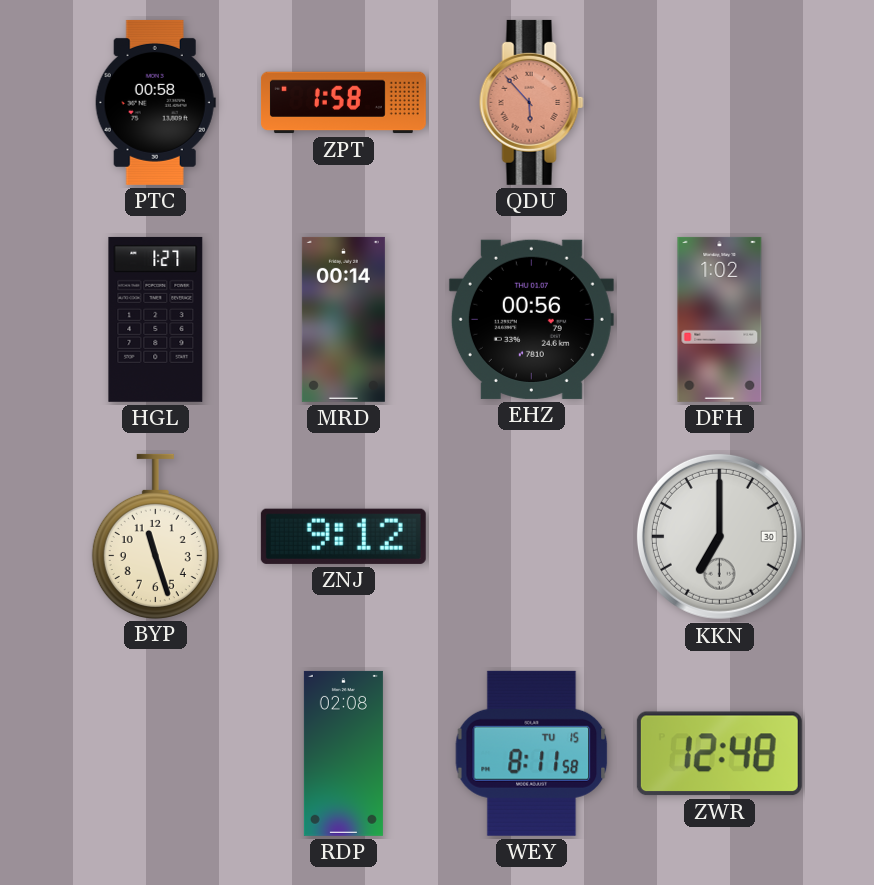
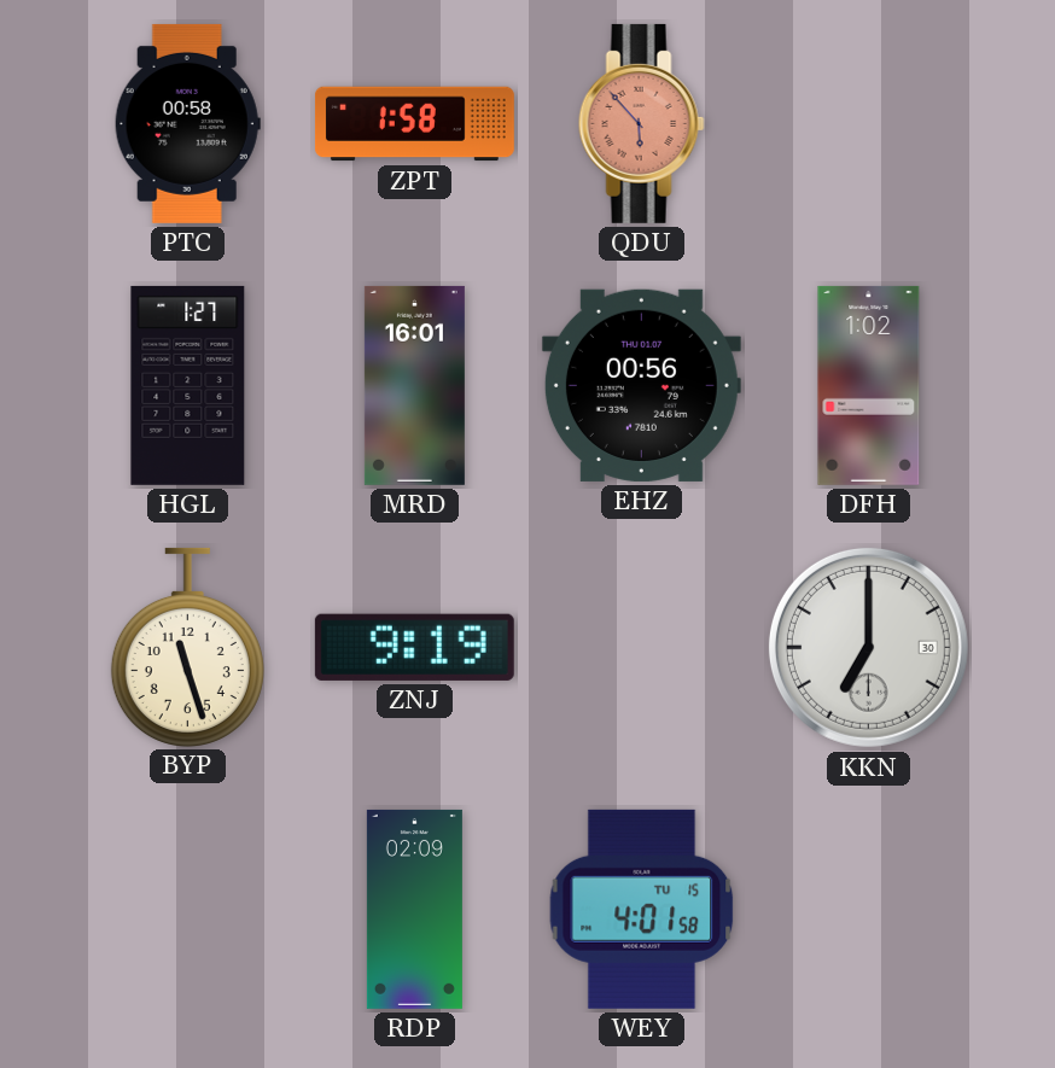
MRD: 00:14 -> 16:01 (414, 385)
ZNJ: 9:12 -> 9:19 (414, 647)
RDP: 02:08 -> 02:09 (414, 909)
WEY: 8:11 -> 4:01 (642, 909)
ZWR: 12:48 -> none (719, 754)
